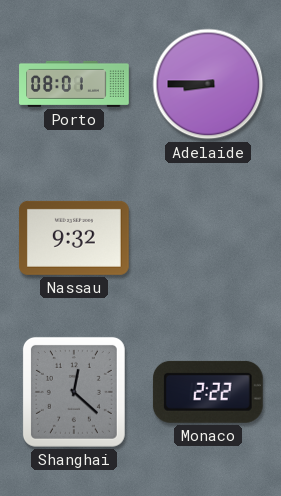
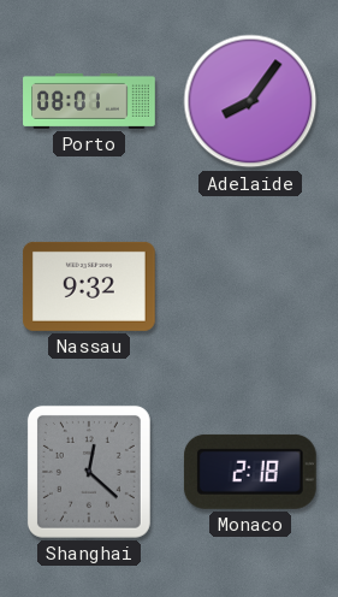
Adelaide: 8:45 -> 8:06 (250, 101)
Monaco: 2:22 -> 2:18 (250, 472)
